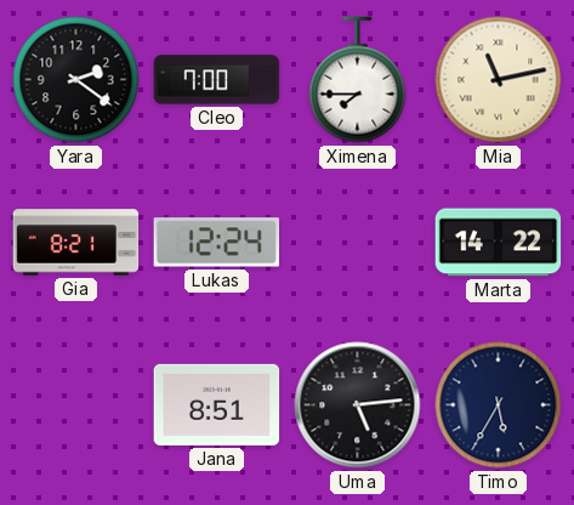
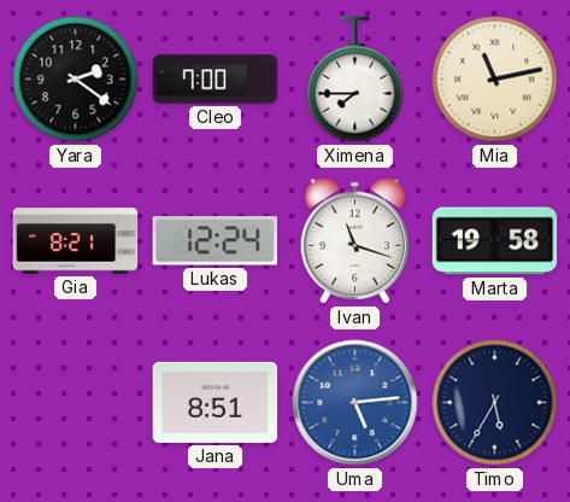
Ivan: none -> 11:18 (354, 241)
Marta: 14:22 -> 19:58 (495, 241)
Uma dial: black -> blue (355, 403)
